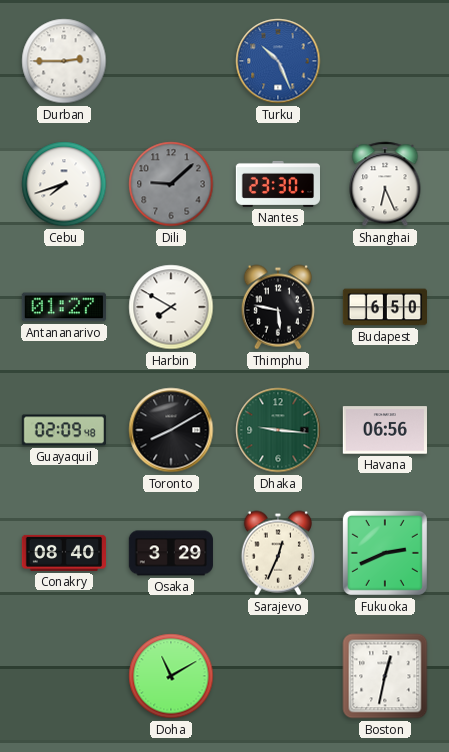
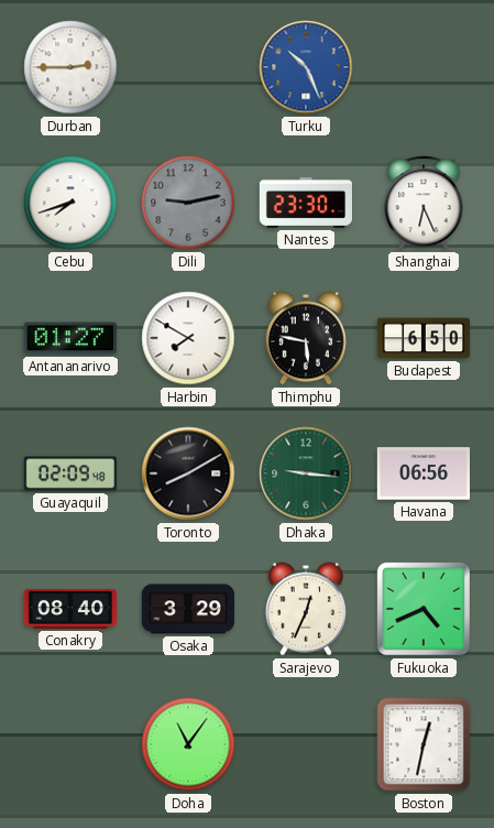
Dili: 9:08 -> 9:13 (188, 203)
Fukuoka: 2:41 -> 4:41 (424, 609)
Doha: 11:10 -> 11:06 (188, 744)
